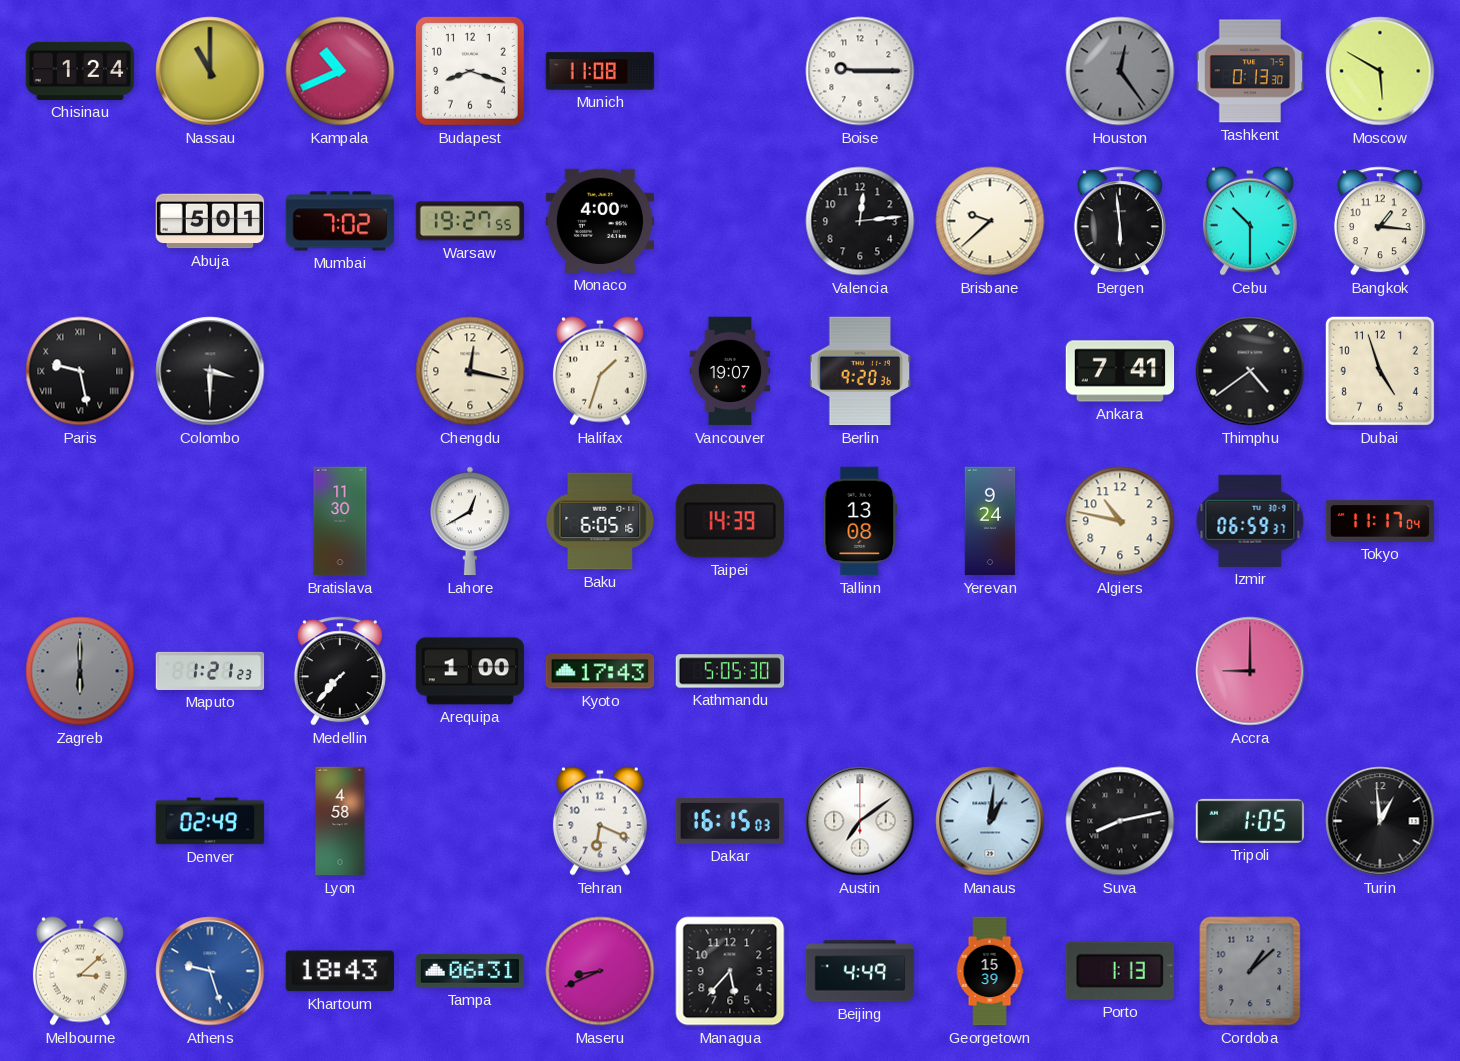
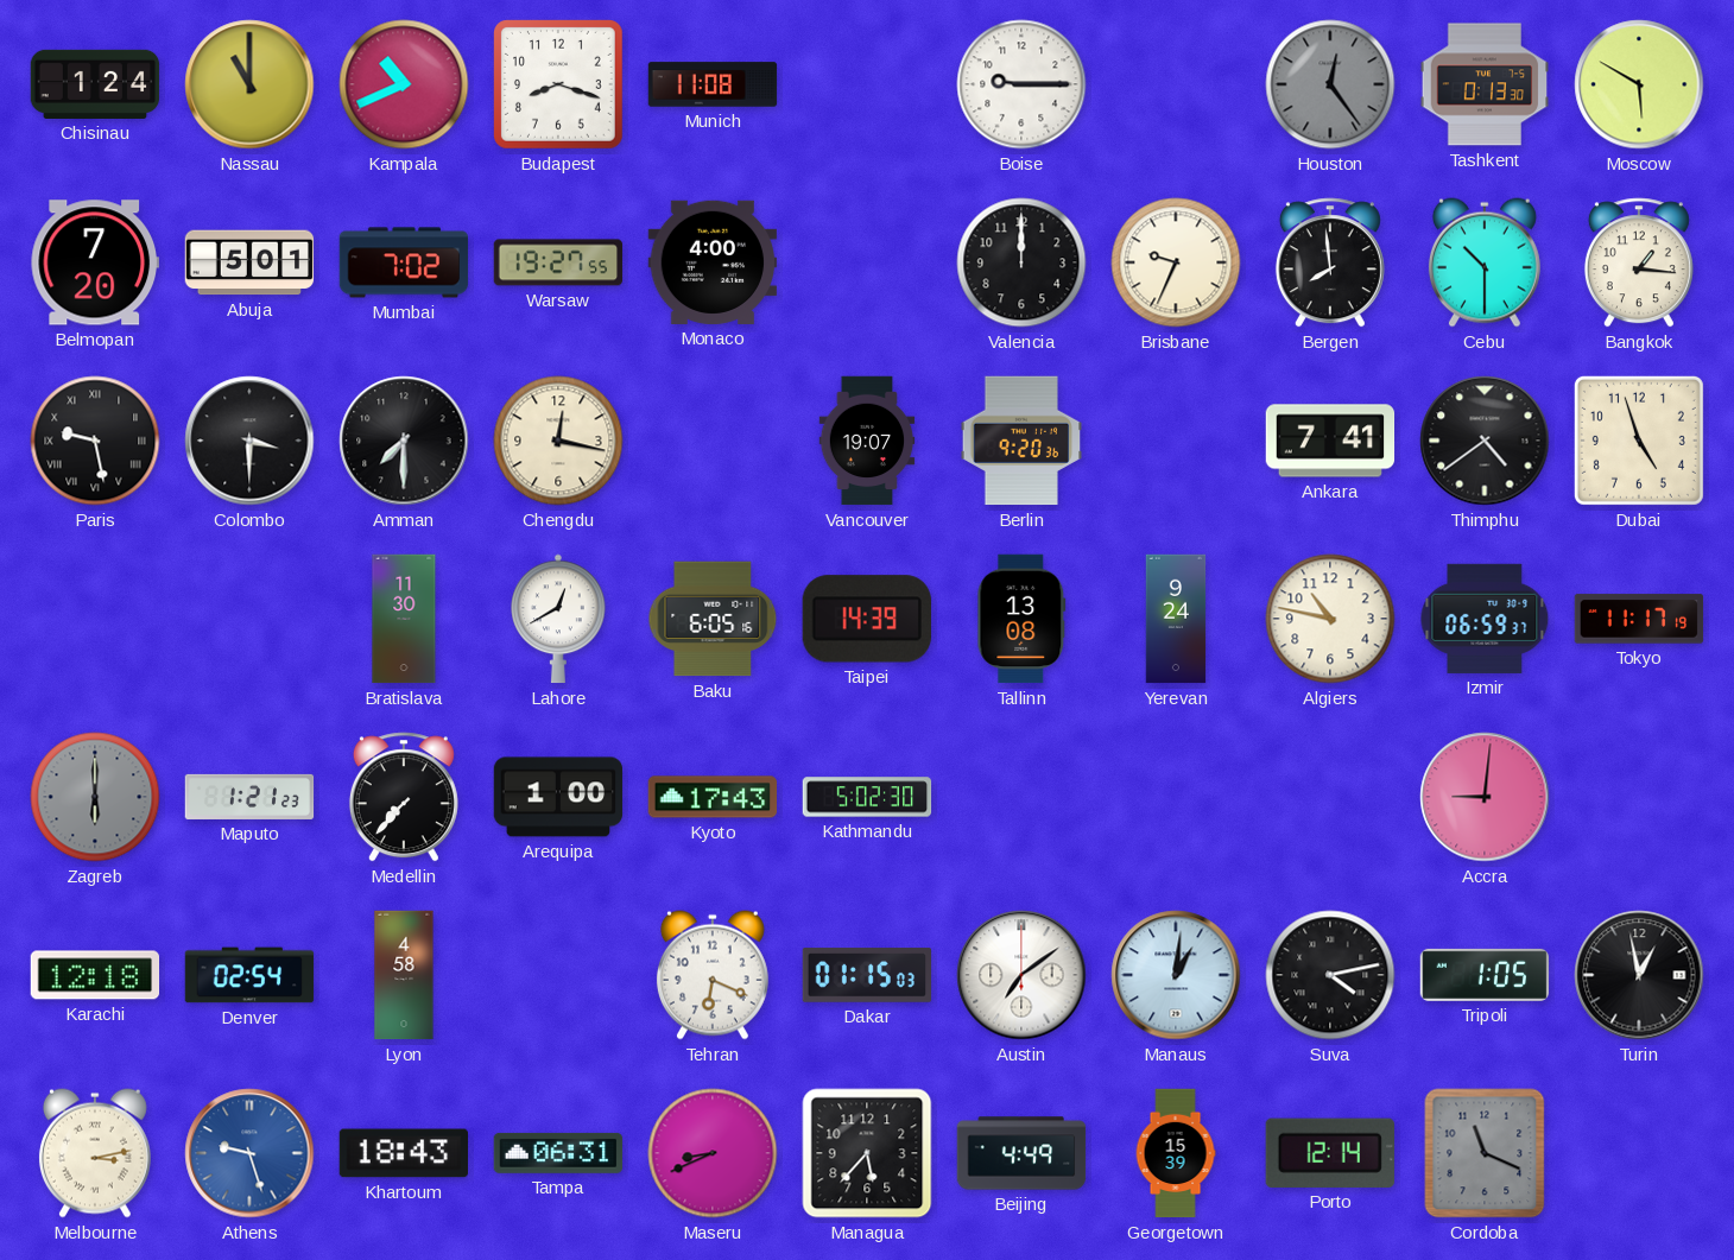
Belmopan: none -> 7:20 (94, 262)
Valencia: 12:14 -> 12:00 (1021, 262)
Brisbane: 9:38 -> 9:34 (1176, 262)
Bergen: 5:59 -> 7:59 (1330, 262)
Amman: none -> 7:30 (404, 441)
Halifax: 1:33 -> none (600, 371)
Tokyo: 11:17:04 -> 11:17:19 (1639, 619)
Kathmandu: 5:05 -> 5:02 (867, 797)
Accra: 9:00 -> 9:01 (1485, 797)
Karachi: none -> 12:18 (95, 975)
Denver: 02:49 -> 02:54 (249, 975)
Dakar: 16:15 -> 01:15 (867, 975)
Suva: 8:13 -> 4:13 (1330, 975)
Turin: 12:59 -> 12:58 (1639, 975)
Melbourne: 3:08 -> 3:13 (95, 1153)
Porto: 1:13 -> 12:14 (1330, 1153)
Cordoba: 1:08 -> 11:19 (1485, 1153)
